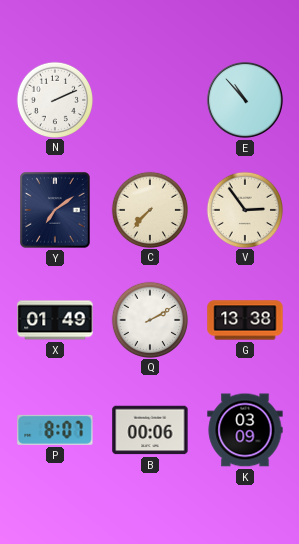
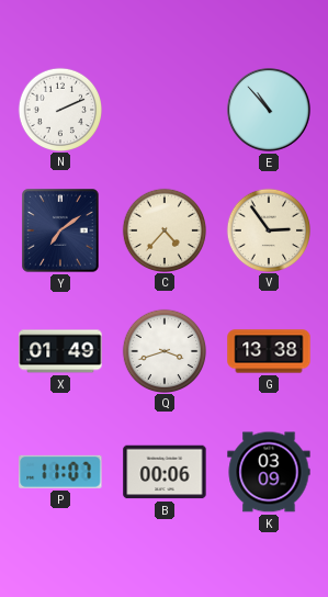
C: 7:37 -> 4:37 (165, 229)
Q: 2:10 -> 3:42 (165, 350)
P: 8:07 -> 11:07 (60, 472)
